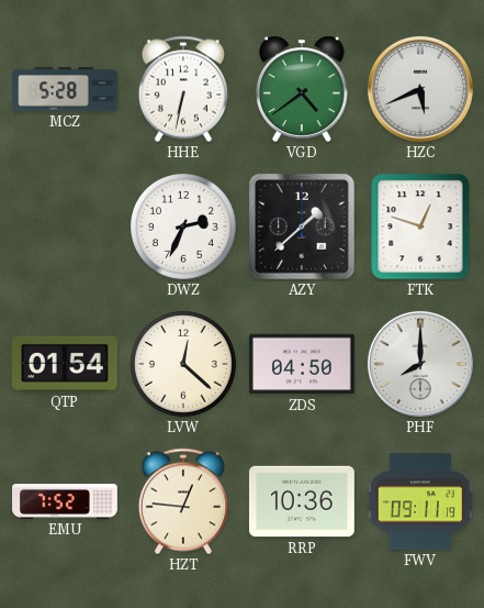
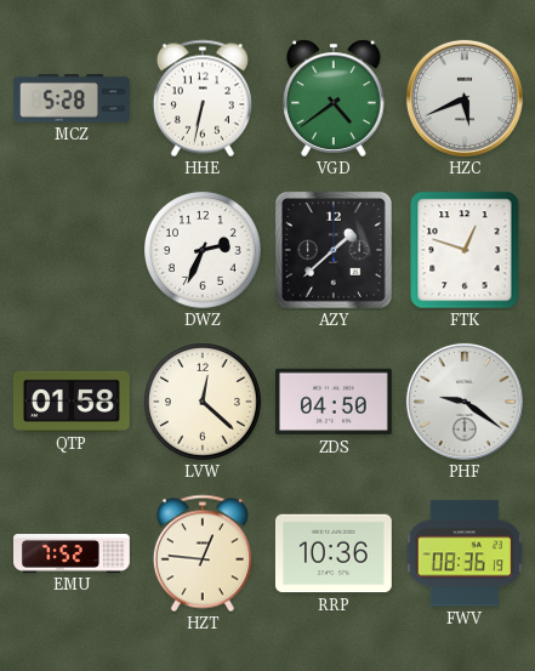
QTP: 01:54 -> 01:58 (72, 402)
PHF: 8:00 -> 9:21 (465, 402)
FWV: 09:11 -> 08:36 (465, 553)
